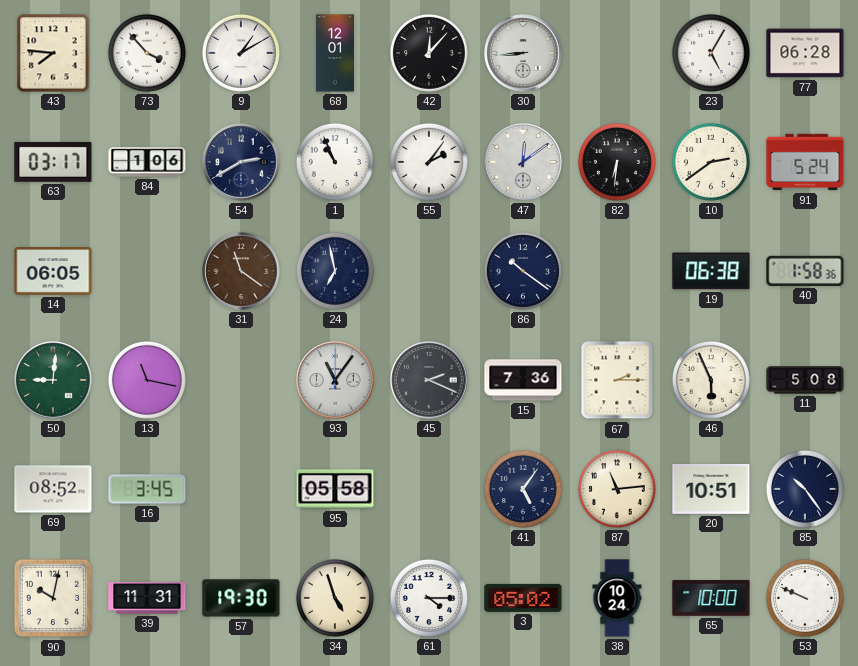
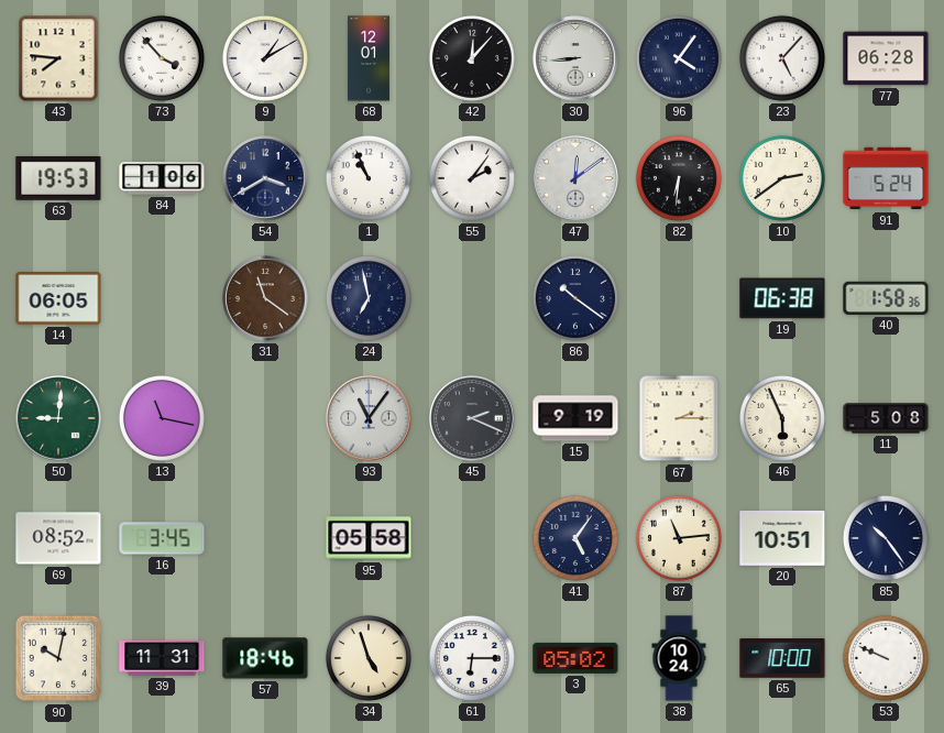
96: none -> 4:06 (679, 58)
23: 5:05 -> 5:07 (782, 58)
63: 03:17 -> 19:53 (58, 178)
54: 2:40 -> 3:40 (265, 178)
15: 7:36 -> 9:19 (575, 418)
57: 19:30 -> 18:46 (265, 658)
61: 4:15 -> 6:15 (472, 658)
